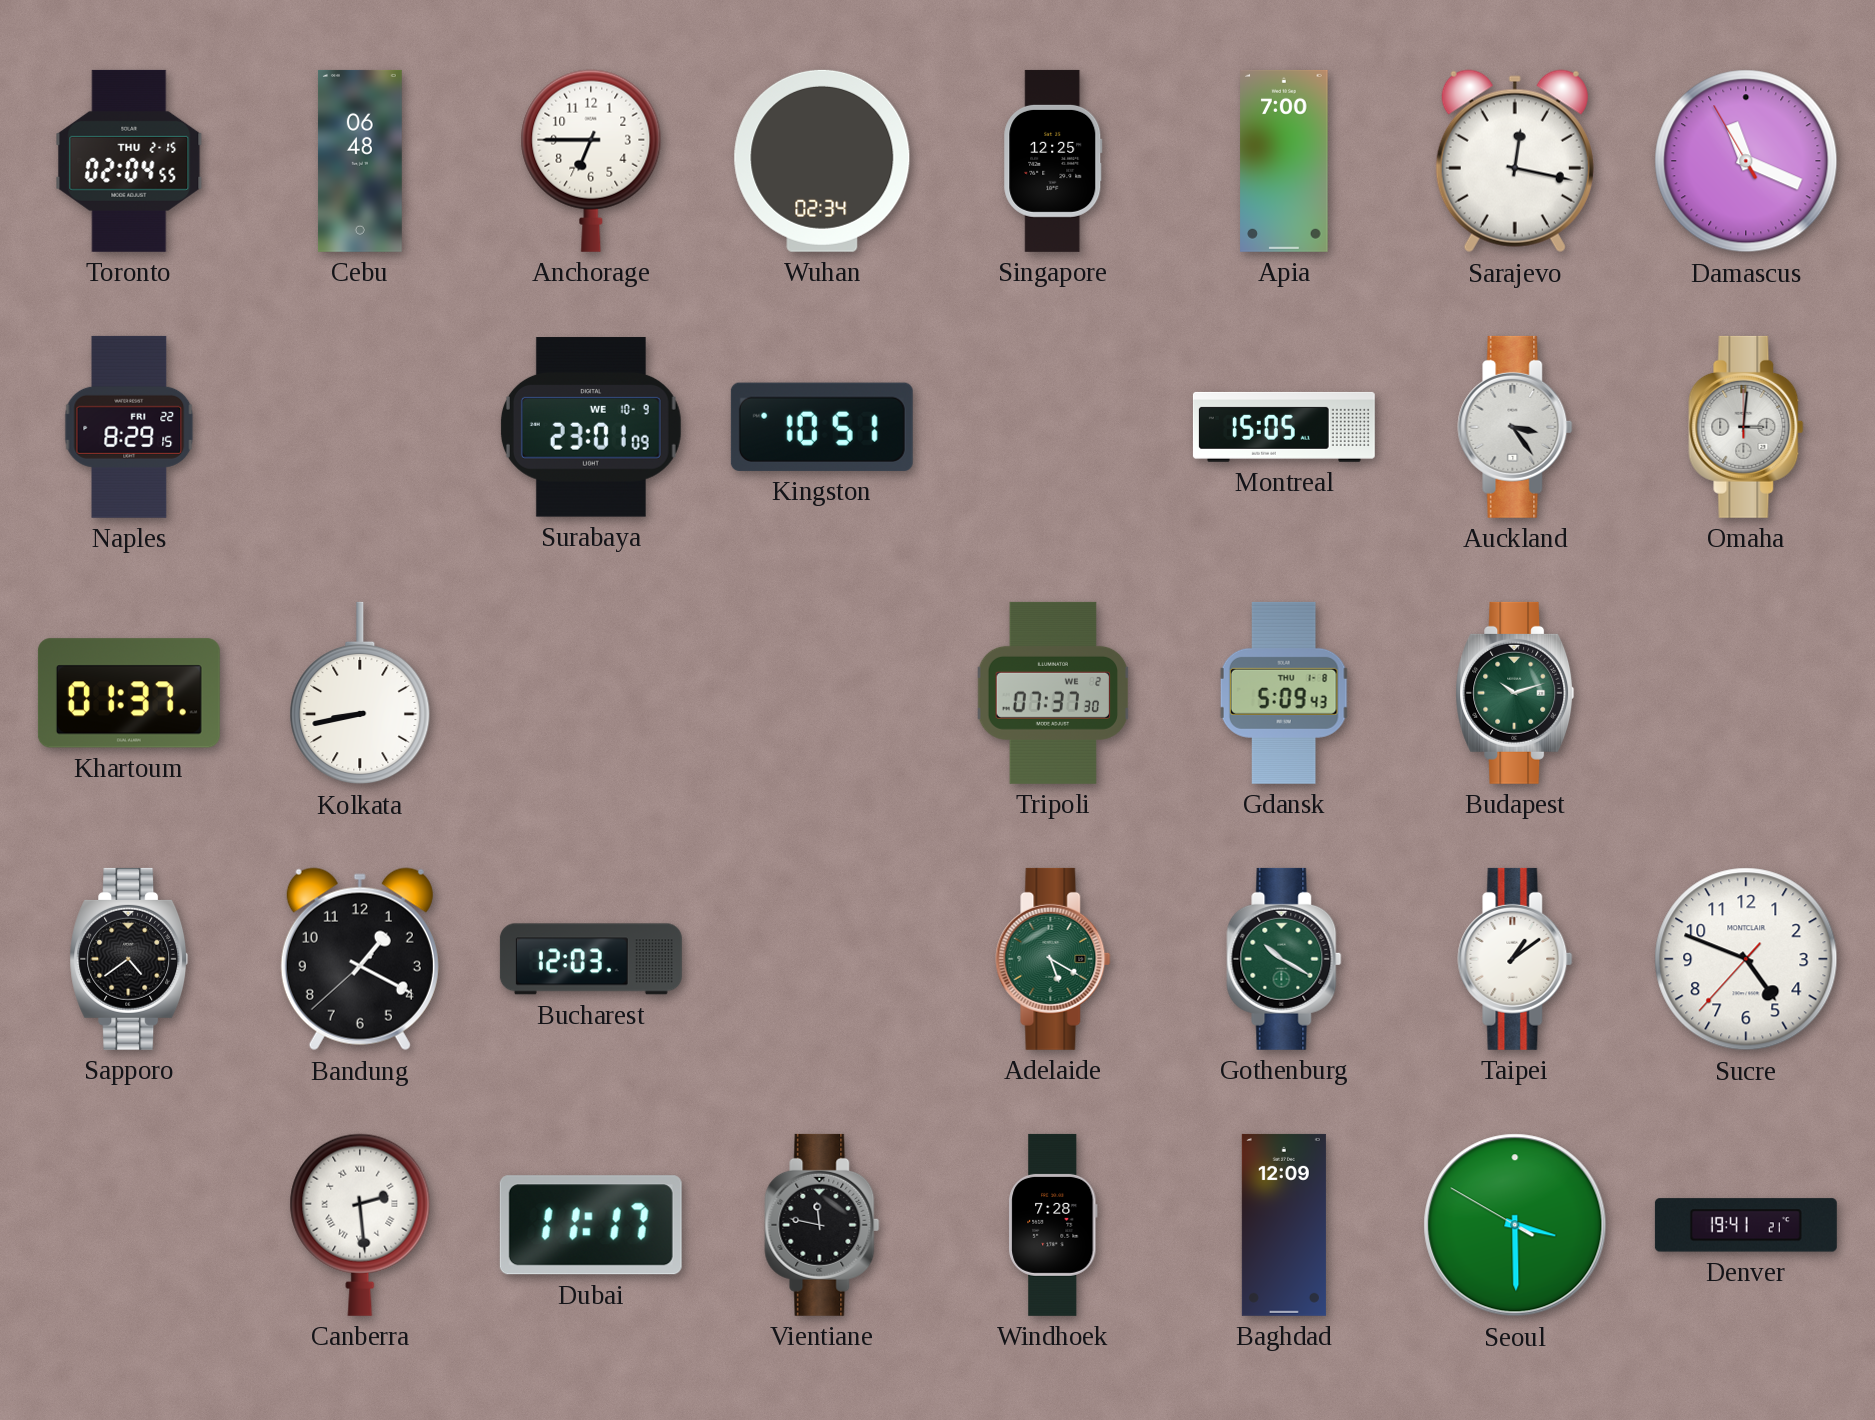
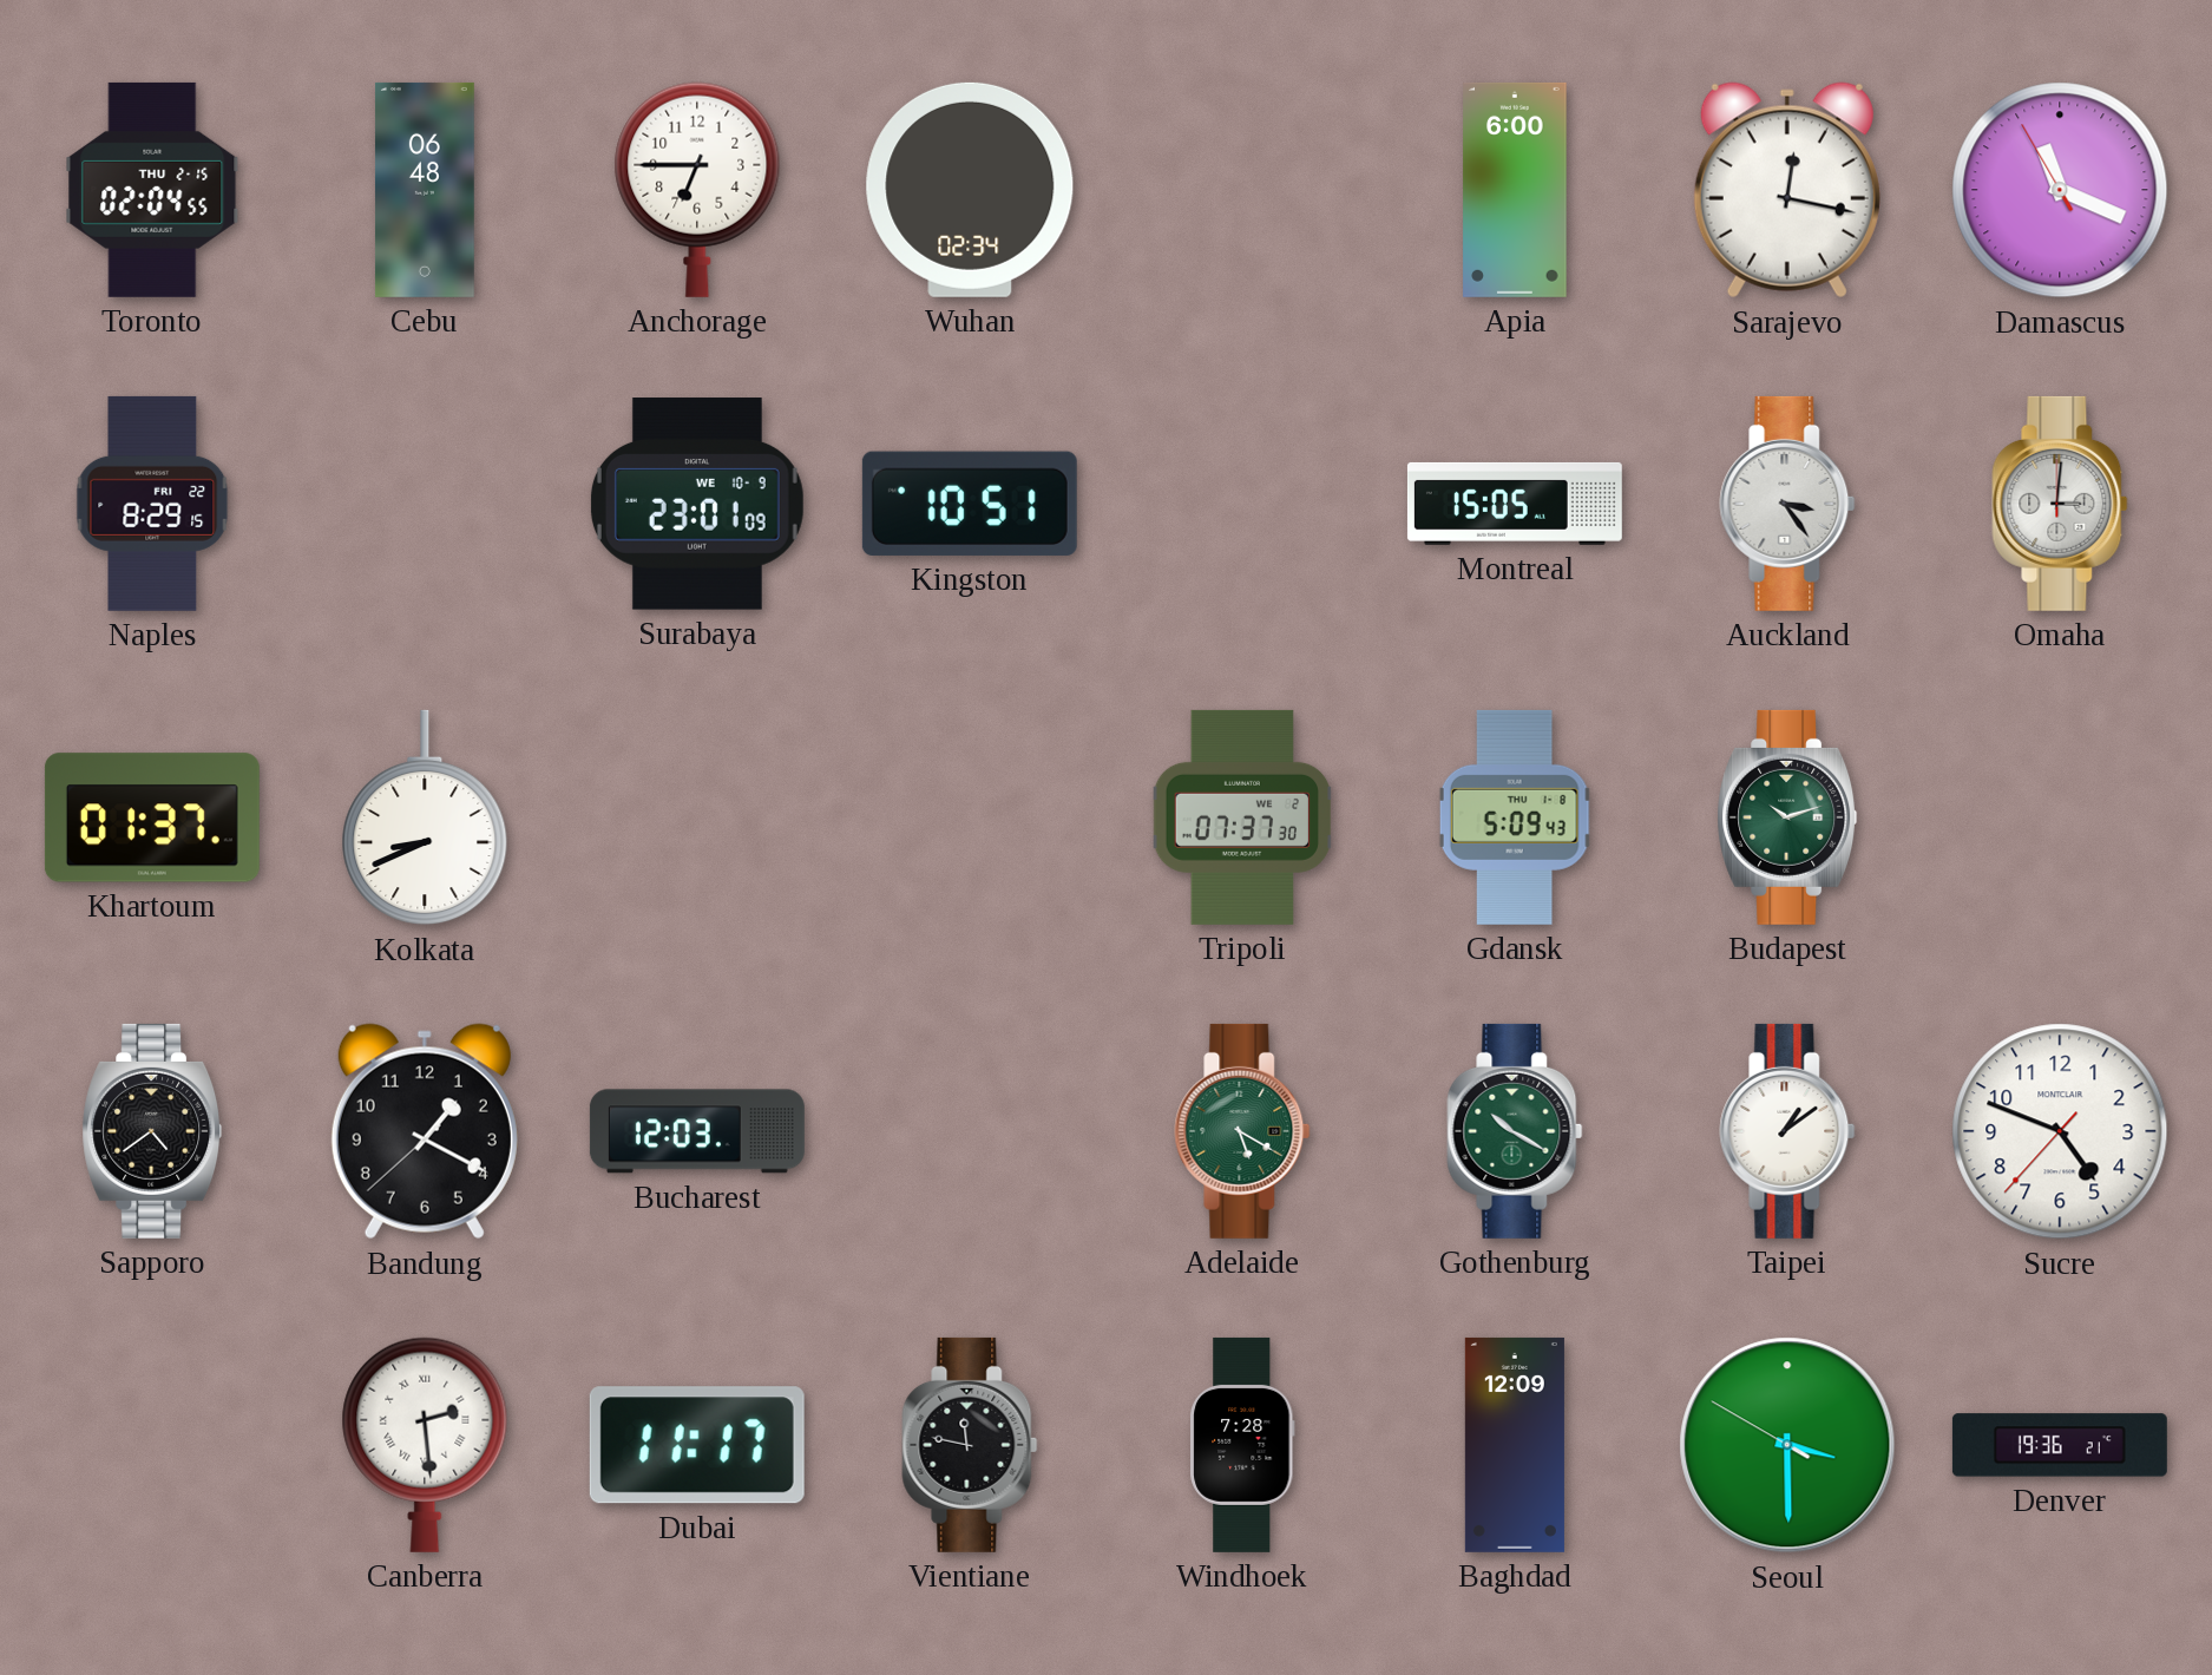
Singapore: 12:25 -> none (1053, 161)
Apia: 7:00 -> 6:00 (1515, 190)
Kolkata: 8:43 -> 8:41 (425, 817)
Denver: 19:41 -> 19:36 (2060, 1445)
